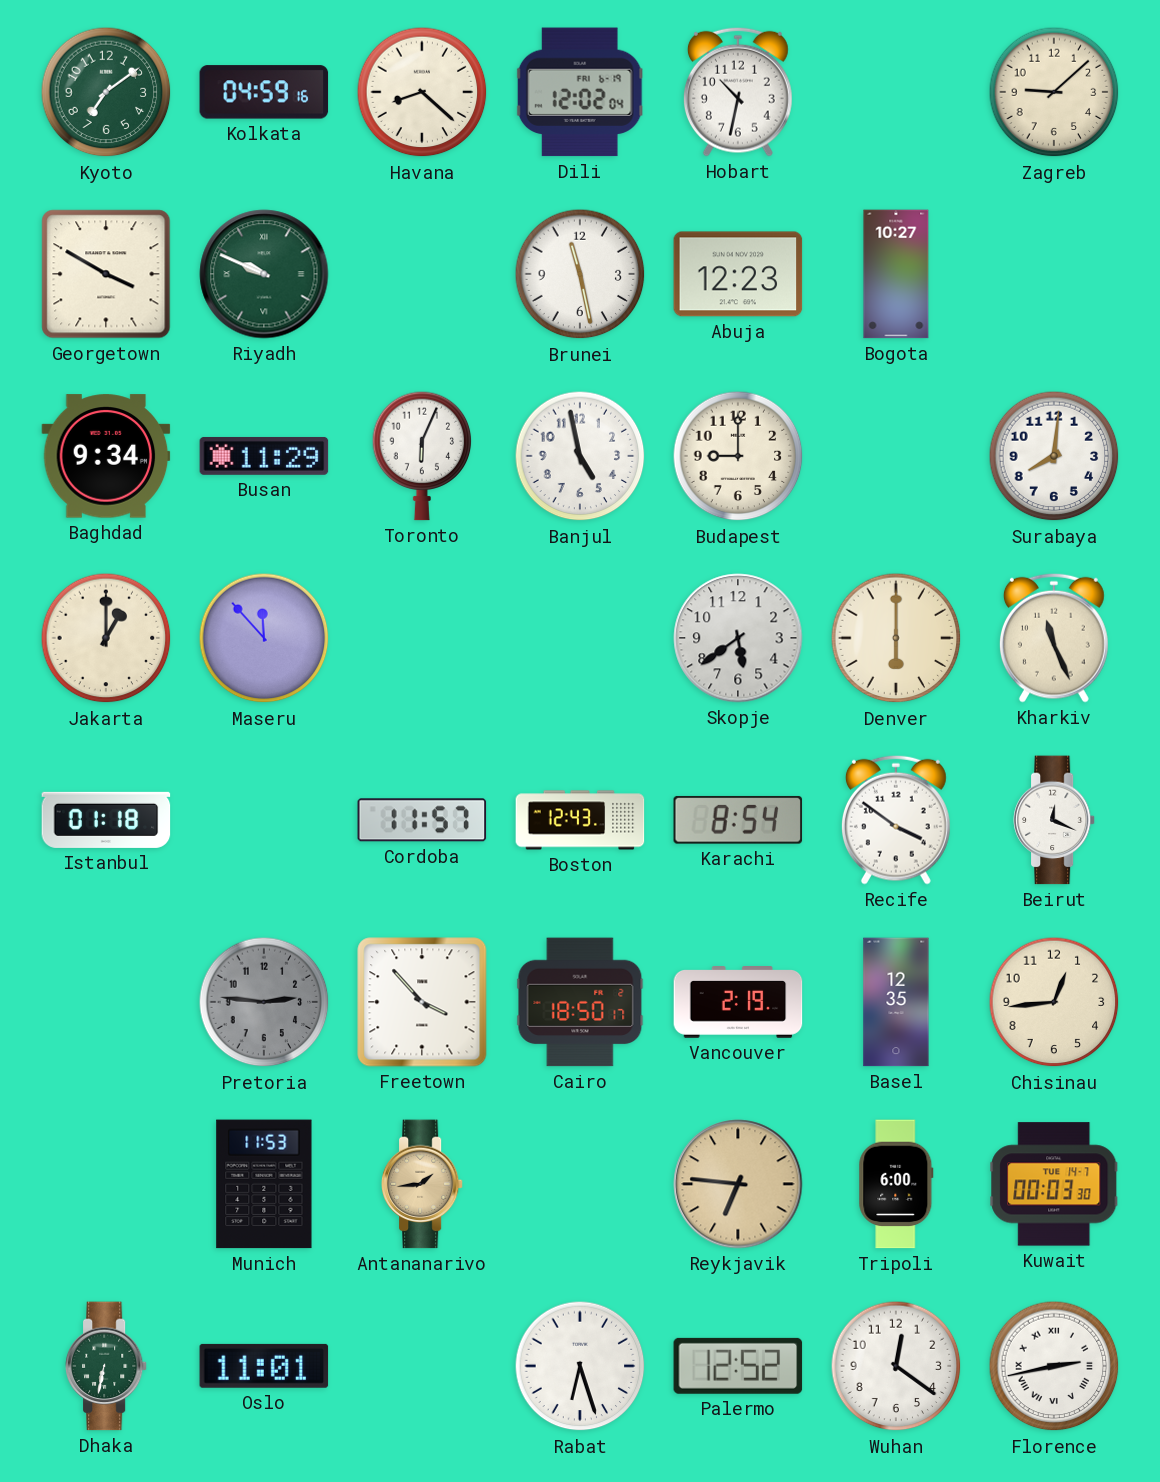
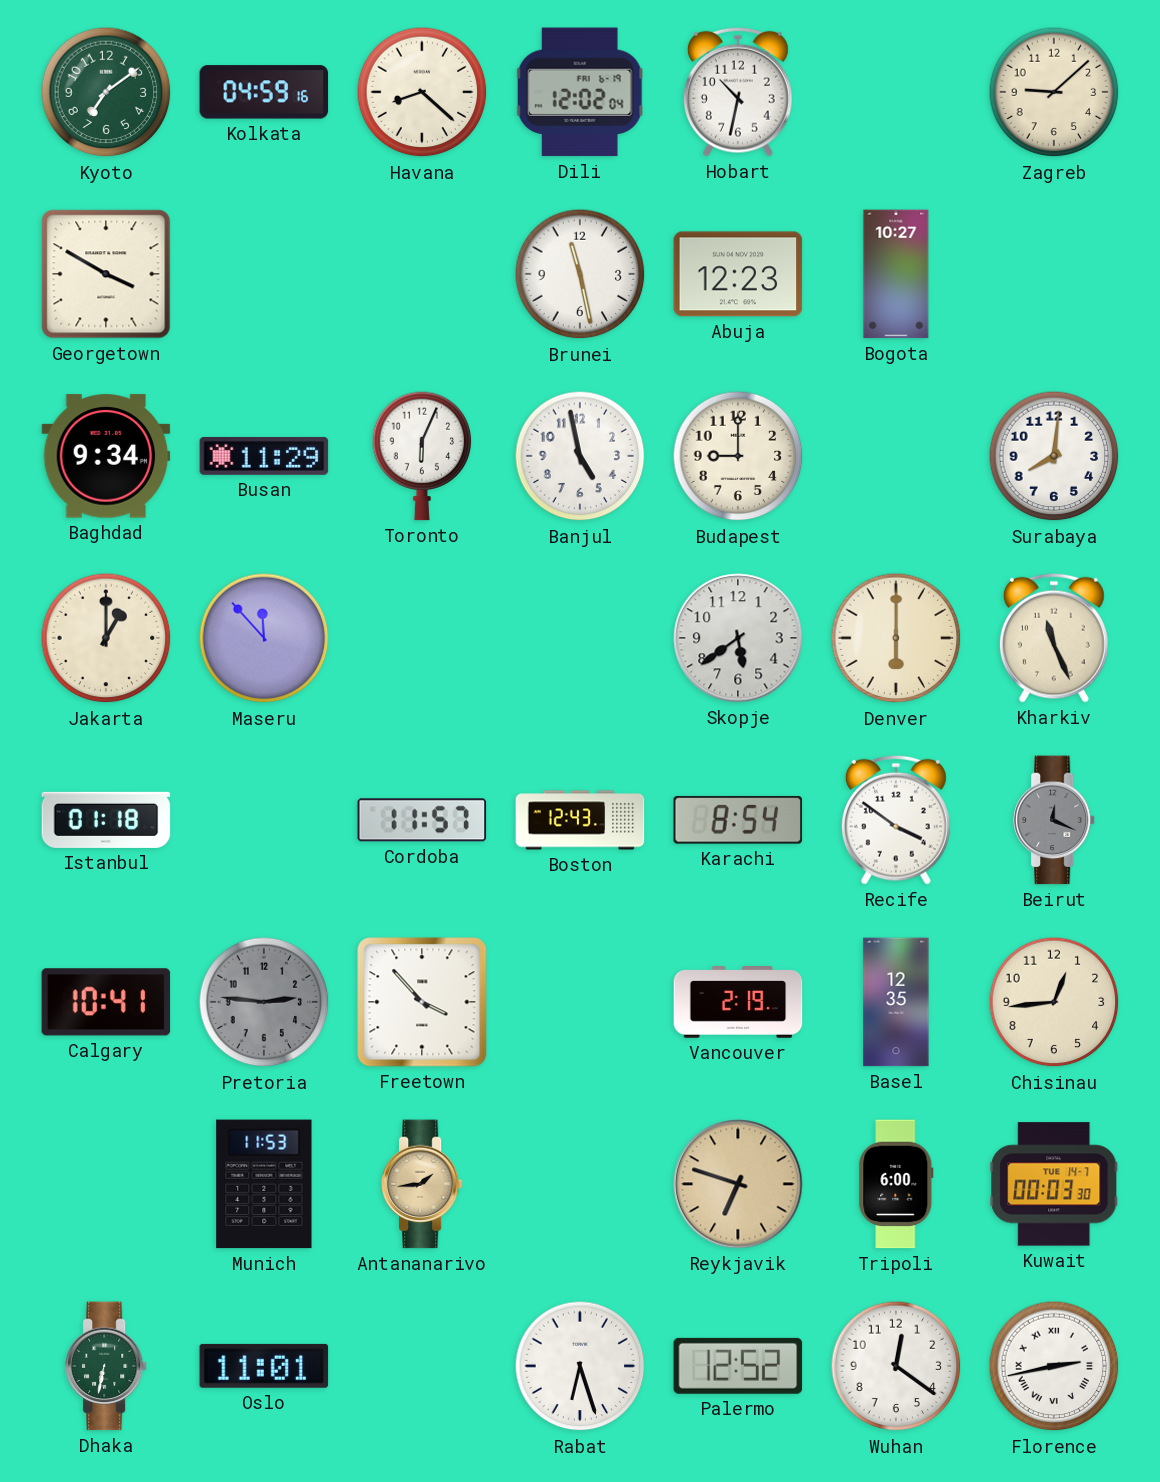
Riyadh: 9:49 -> none (264, 274)
Beirut dial: white -> grey (1054, 820)
Calgary: none -> 10:41 (106, 1002)
Cairo: 18:50 -> none (580, 1002)
Reykjavik: 6:46 -> 6:48 (738, 1184)
